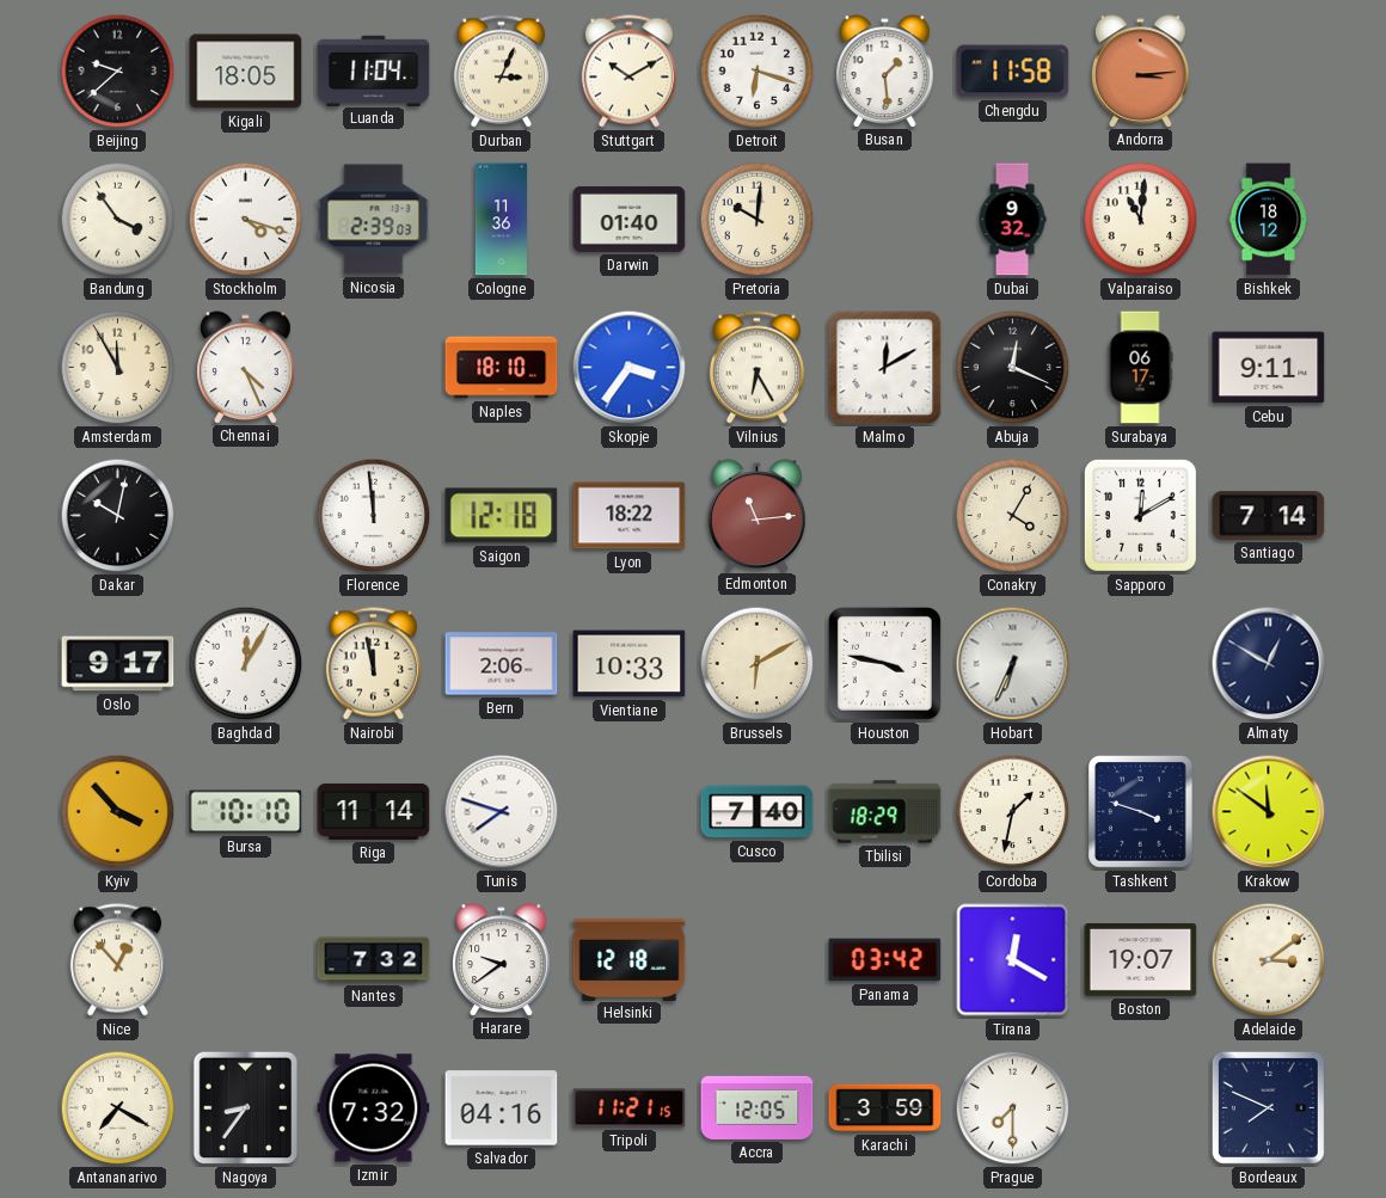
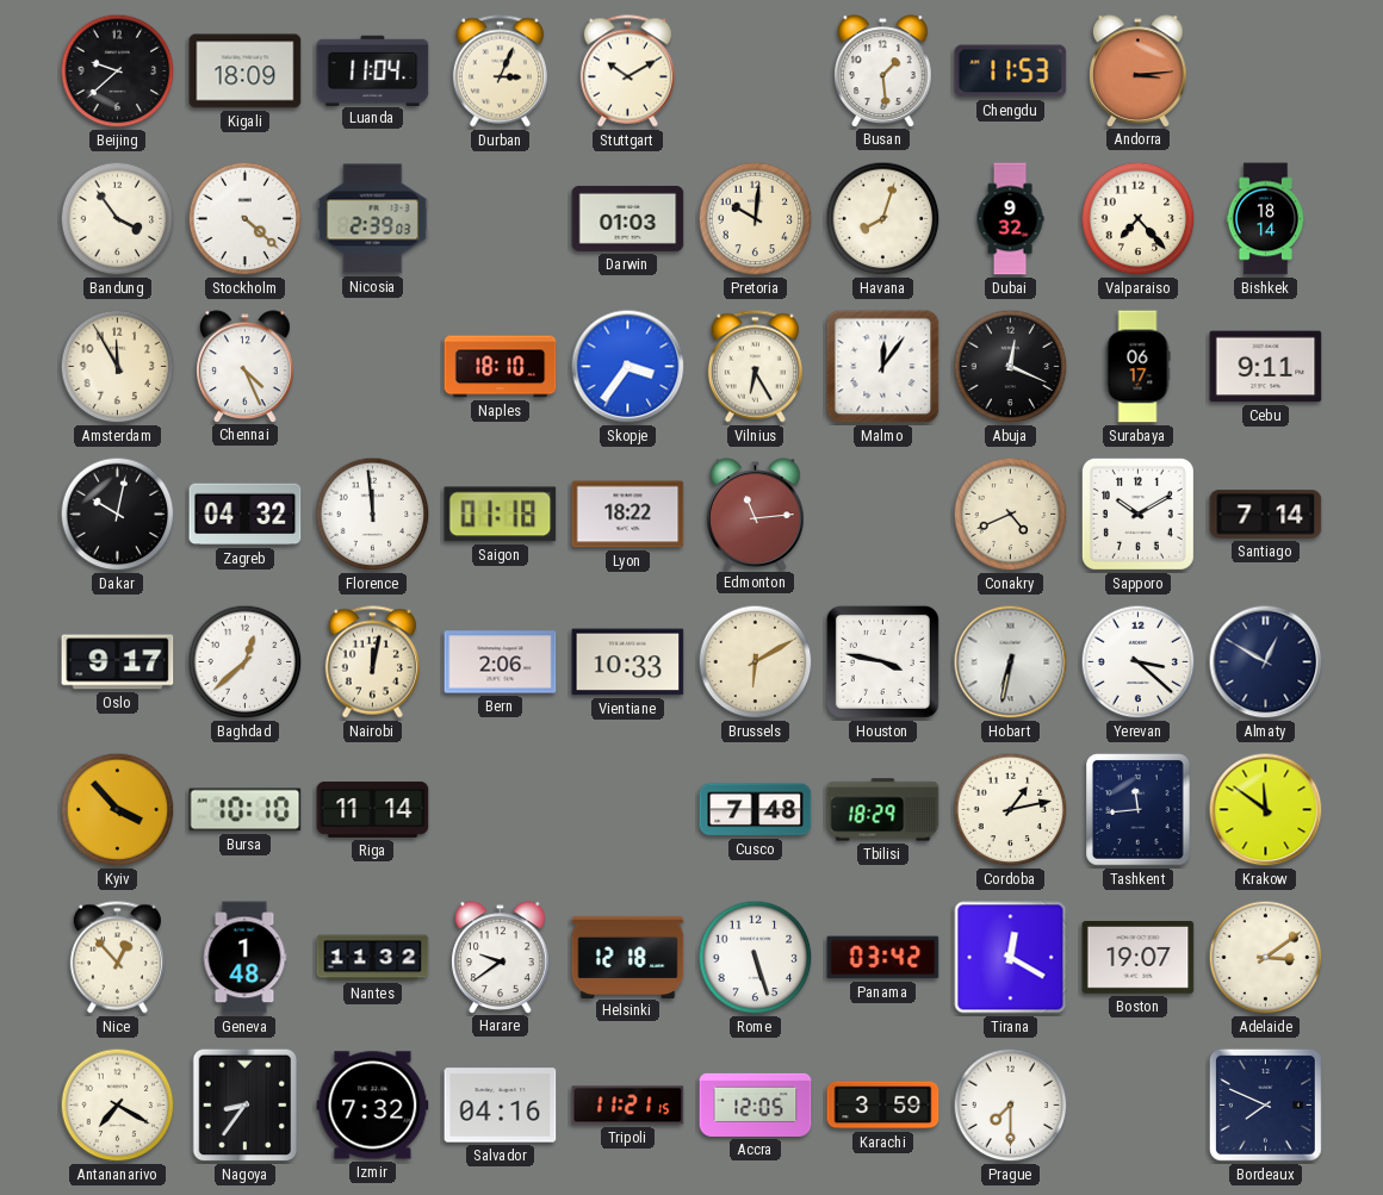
Kigali: 18:05 -> 18:09 (246, 71)
Detroit: 6:18 -> none (758, 72)
Chengdu: 11:58 -> 11:53 (1011, 71)
Stockholm: 4:18 -> 4:22 (246, 219)
Cologne: 11:36 -> none (501, 220)
Darwin: 01:40 -> 01:03 (628, 218)
Havana: none -> 8:03 (883, 219)
Valparaiso: 11:01 -> 7:23 (1139, 219)
Bishkek: 18:12 -> 18:14 (1266, 219)
Malmo: 12:10 -> 12:06 (883, 367)
Zagreb: none -> 04:32 (246, 515)
Saigon: 12:18 -> 01:18 (501, 515)
Conakry: 4:05 -> 4:41 (1011, 515)
Sapporo: 12:10 -> 10:10 (1137, 514)
Baghdad: 12:05 -> 12:38 (246, 662)
Nairobi: 11:58 -> 12:02 (372, 662)
Hobart: 6:34 -> 6:32 (1011, 662)
Yerevan: none -> 3:22 (1139, 662)
Tunis: 7:48 -> none (502, 812)
Cusco: 7:40 -> 7:48 (756, 810)
Cordoba: 1:32 -> 1:13 (1011, 810)
Tashkent: 3:48 -> 11:44 (1139, 810)
Geneva: none -> 1:48 (244, 958)
Nantes: 7:32 -> 11:32 (373, 958)
Rome: none -> 5:27 (756, 958)
